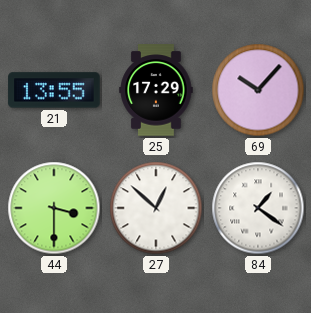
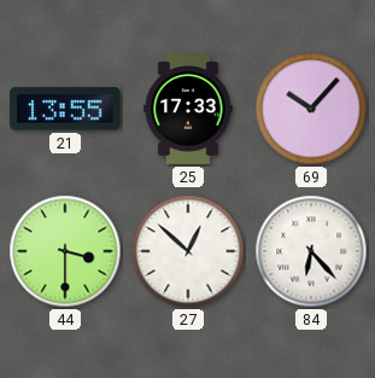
25: 17:29 -> 17:33 (188, 109)
84: 1:21 -> 6:23 (311, 251)
